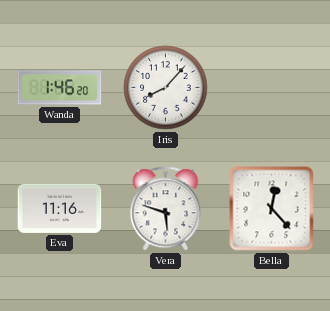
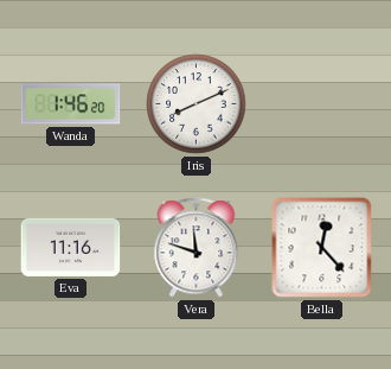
Iris: 8:07 -> 8:11 (197, 104)
Vera: 5:48 -> 11:48 (197, 248)
